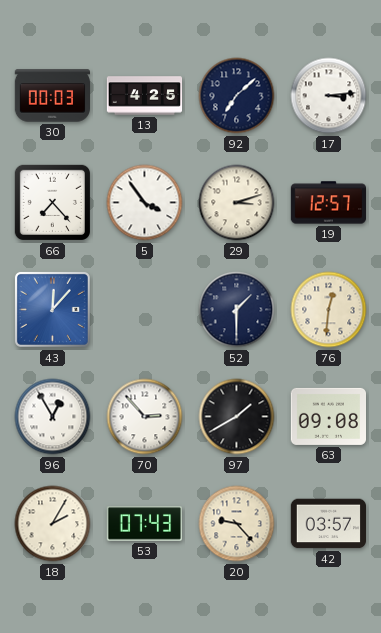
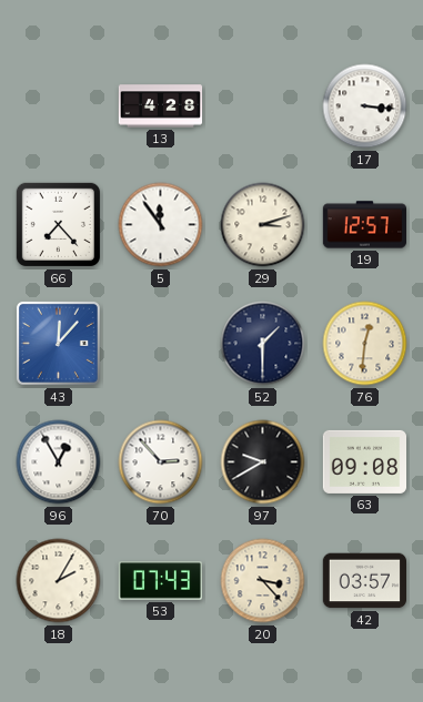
30: 00:03 -> none (52, 96)
13: 4:25 -> 4:28 (161, 106)
92: 7:08 -> none (237, 96)
17: 3:14 -> 3:16 (365, 106)
5: 3:54 -> 11:54 (161, 225)
97: 1:40 -> 9:40 (263, 462)
20: 9:23 -> 3:23 (263, 581)
